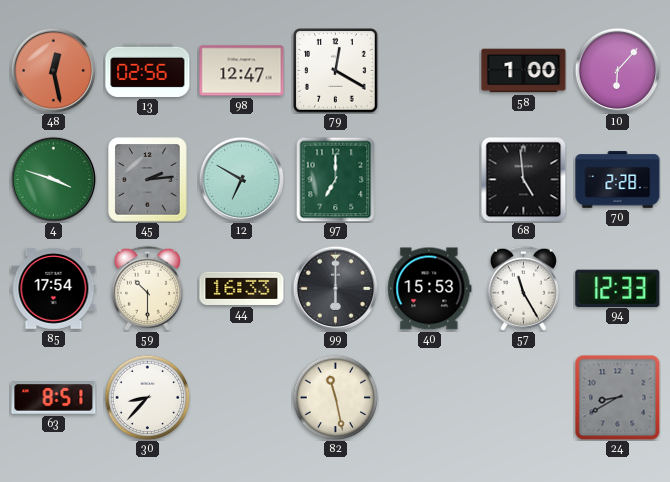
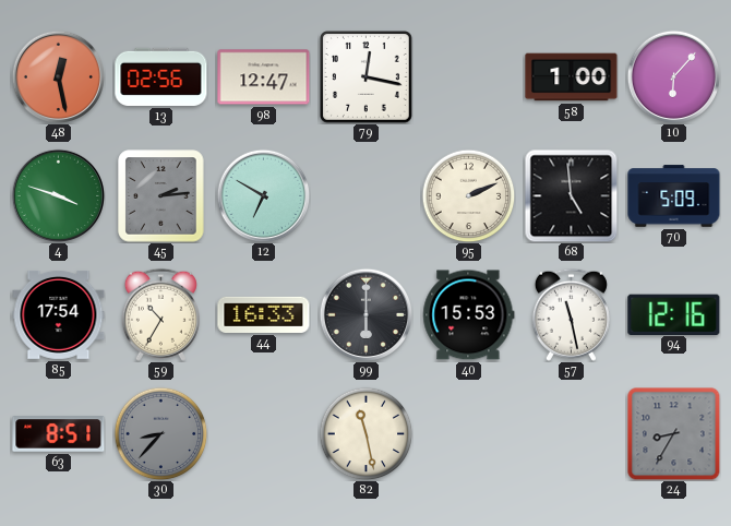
79: 12:20 -> 12:17 (367, 77)
97: 7:00 -> none (336, 179)
95: none -> 2:11 (468, 195)
70: 2:28 -> 5:09 (674, 196)
59: 10:30 -> 10:35 (160, 314)
57: 11:25 -> 11:28 (571, 314)
94: 12:33 -> 12:16 (674, 314)
30 dial: white -> grey (160, 433)
24: 8:40 -> 8:35 (674, 434)
